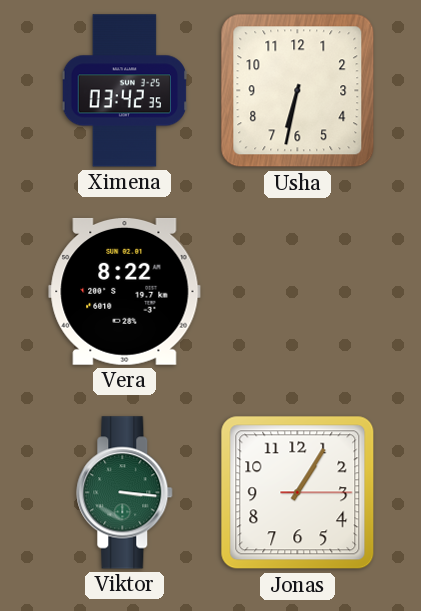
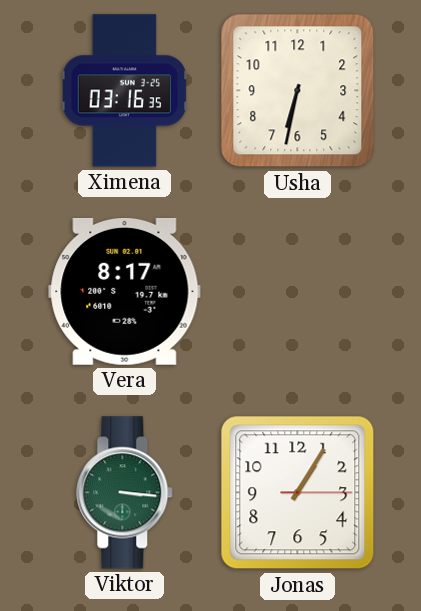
Ximena: 03:42 -> 03:16 (125, 91)
Vera: 8:22 -> 8:17 (125, 291)
